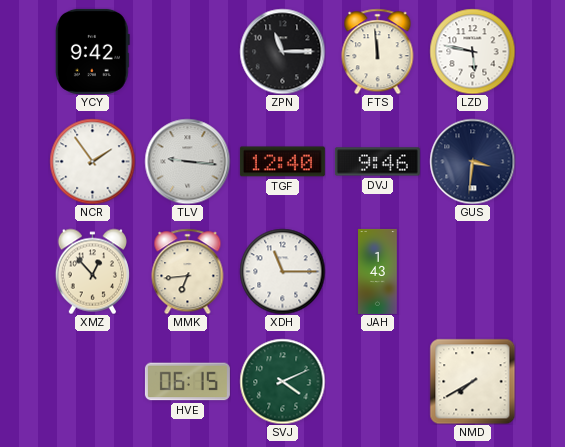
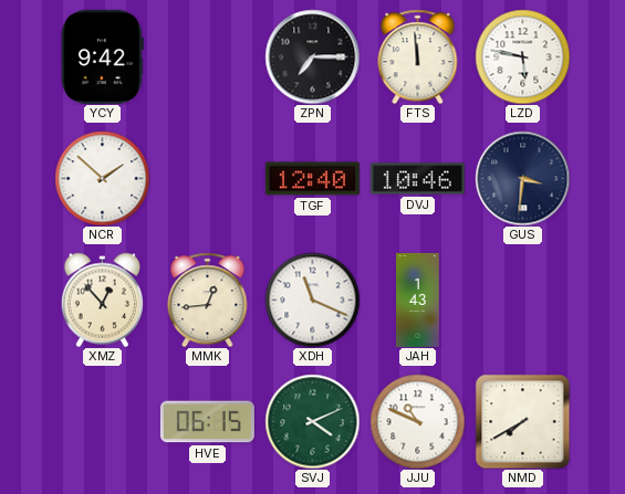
ZPN: 11:15 -> 7:15 (312, 56)
NCR: 1:54 -> 1:52 (102, 178)
TLV: 9:16 -> none (187, 161)
DVJ: 9:46 -> 10:46 (417, 179)
MMK: 6:44 -> 12:44 (208, 299)
XDH: 11:15 -> 11:19 (312, 299)
JJU: none -> 10:49 (417, 421)
